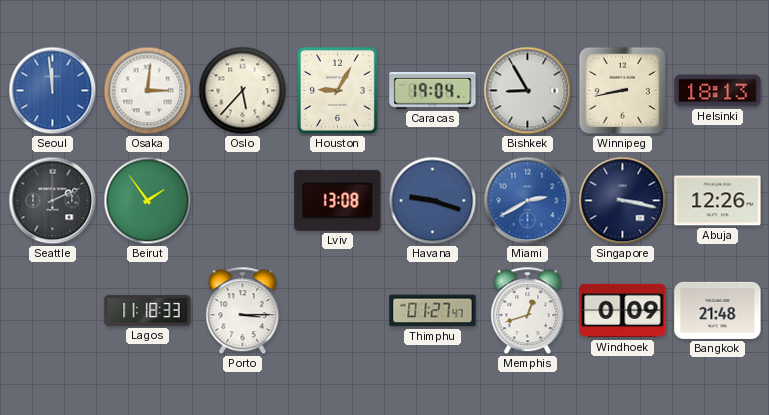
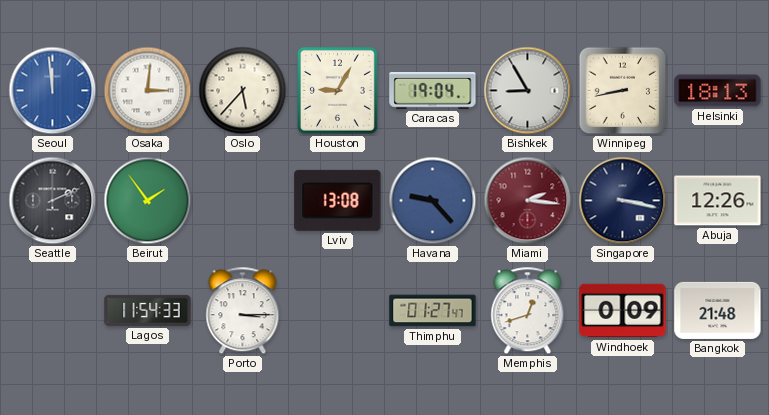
Havana: 9:18 -> 9:23 (433, 201)
Miami: 2:40 -> 2:16 (528, 201)
Miami dial: blue -> burgundy (528, 201)
Lagos: 11:18 -> 11:54 (148, 310)
